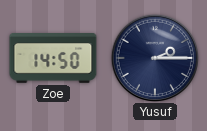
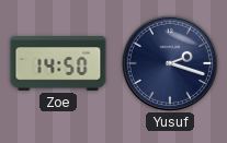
Yusuf: 2:15 -> 2:18 (169, 62)
